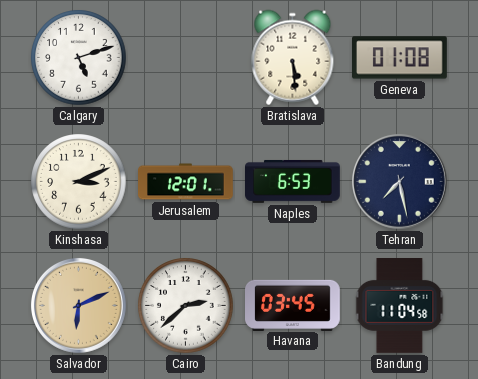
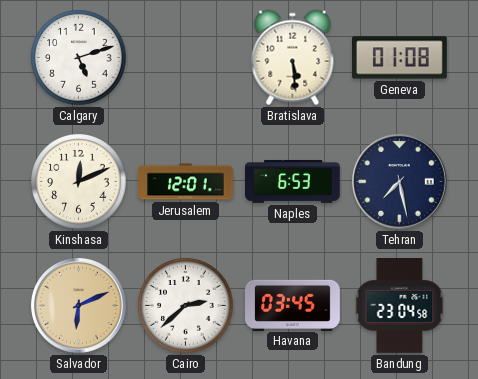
Kinshasa: 3:11 -> 12:11 (79, 182)
Bandung: 11:04 -> 23:04 (400, 306)
